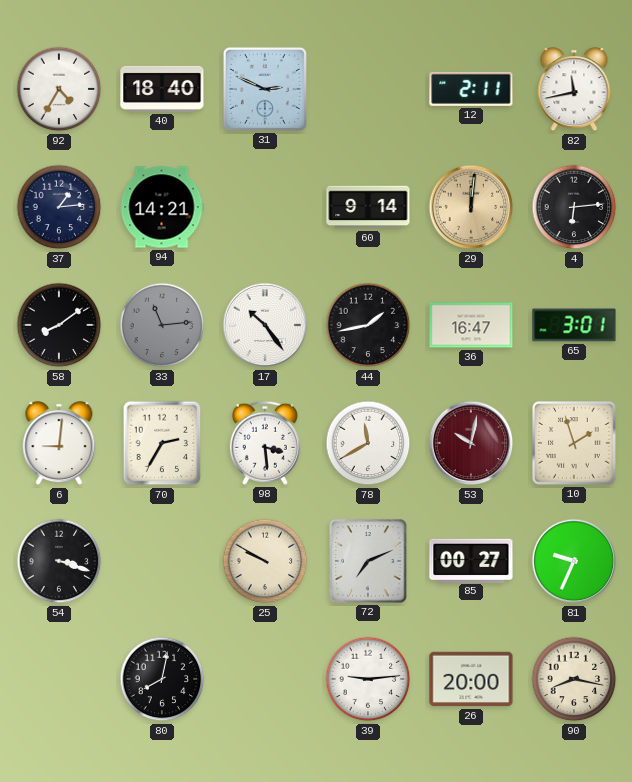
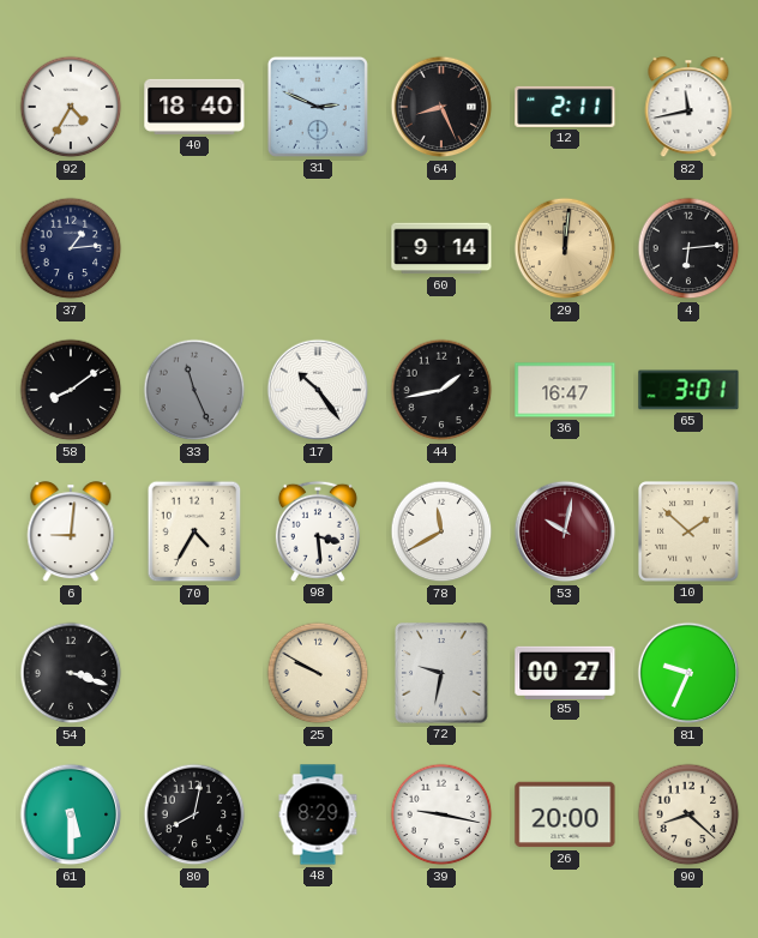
64: none -> 8:26 (441, 107)
94: 14:21 -> none (162, 207)
33: 11:14 -> 11:26 (194, 390)
70: 2:35 -> 4:35 (194, 531)
10: 1:57 -> 1:52 (688, 531)
72: 7:11 -> 9:32 (441, 673)
61: none -> 5:30 (71, 814)
48: none -> 8:29 (318, 814)
39: 9:14 -> 9:17 (441, 814)
90: 8:17 -> 8:22 (688, 814)
